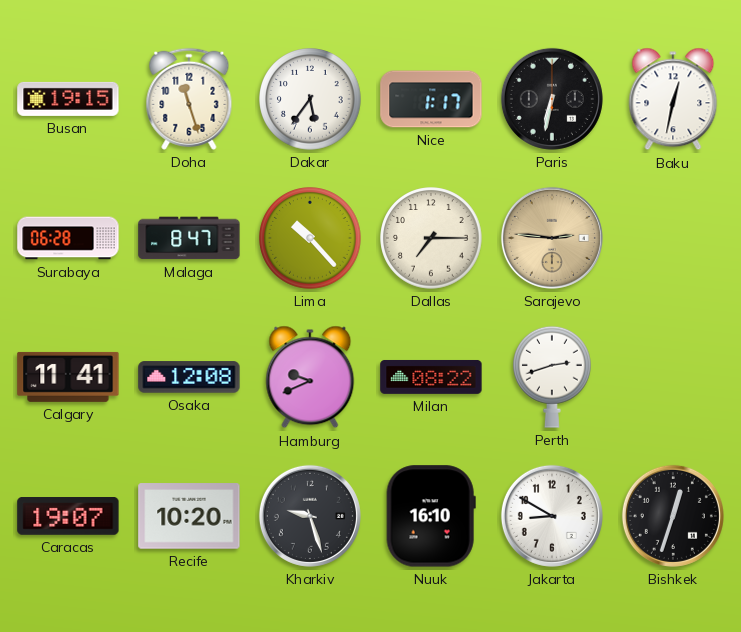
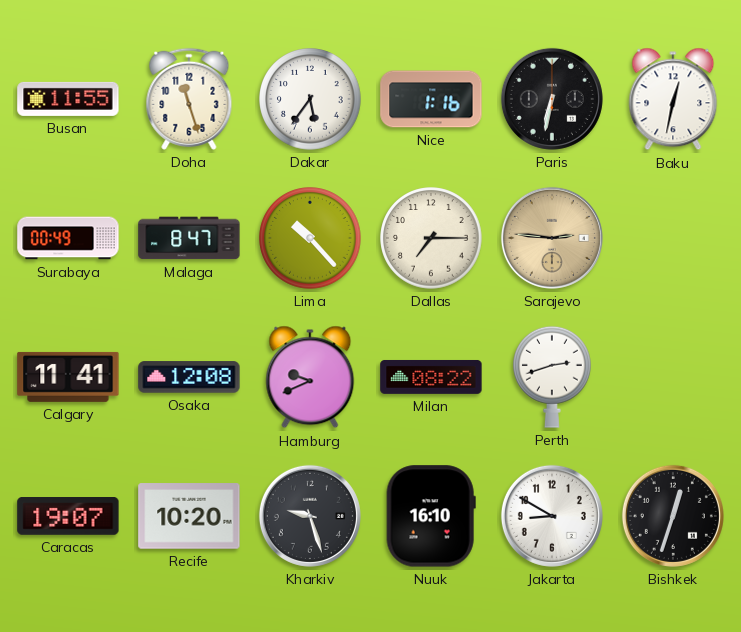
Busan: 19:15 -> 11:55 (68, 99)
Nice: 1:17 -> 1:16 (431, 99)
Surabaya: 06:28 -> 00:49 (68, 238)
